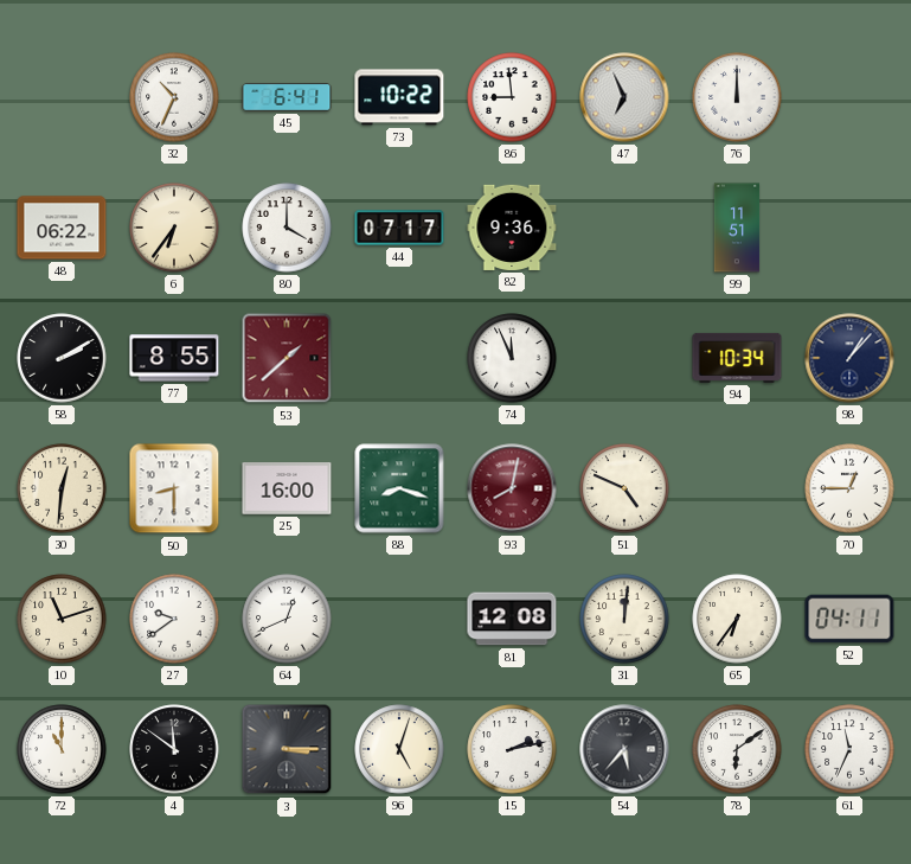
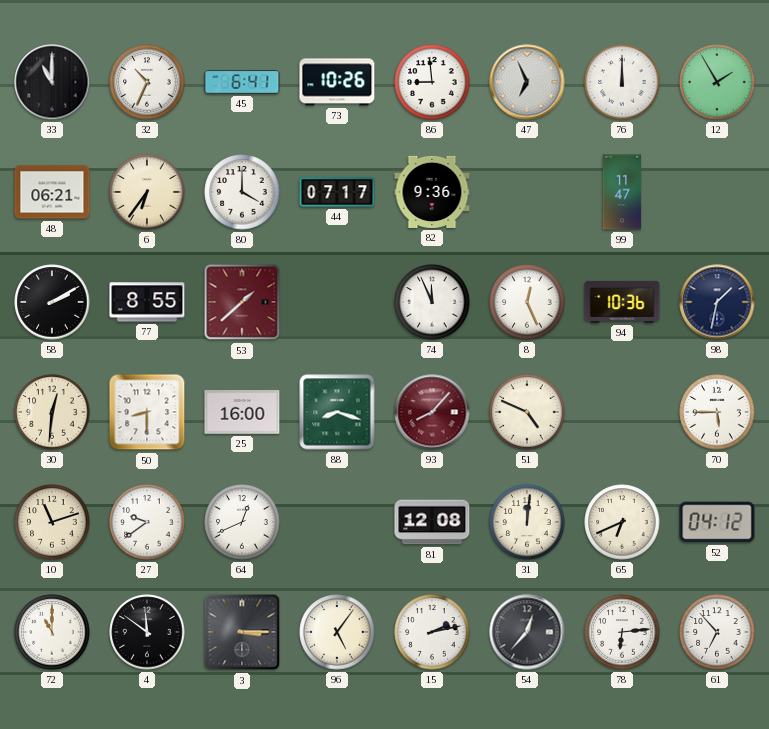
33: none -> 11:00 (52, 82)
73: 10:22 -> 10:26 (337, 82)
12: none -> 1:55 (717, 82)
48: 06:22 -> 06:21 (52, 192)
99: 11:51 -> 11:47 (622, 192)
8: none -> 12:26 (527, 302)
94: 10:34 -> 10:36 (622, 302)
98: 1:07 -> 1:32 (717, 302)
93: 8:02 -> 8:07 (432, 412)
70: 12:45 -> 5:45 (717, 412)
65: 6:36 -> 6:41 (622, 522)
52: 04:11 -> 04:12 (717, 522)
96: 5:03 -> 5:06 (337, 632)
54: 5:37 -> 12:37 (527, 632)
78: 6:09 -> 6:14 (622, 632)
61: 11:34 -> 6:53 (717, 632)
